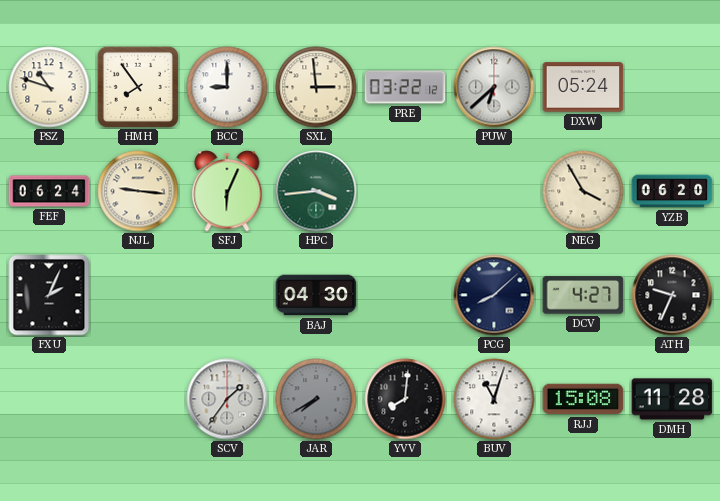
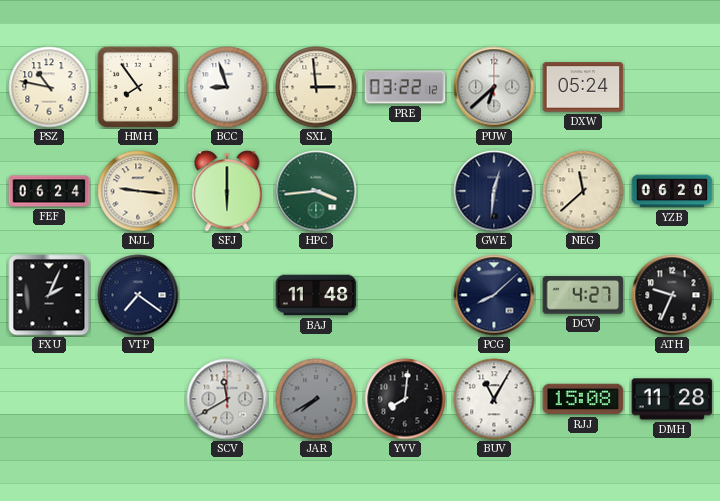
PSZ: 10:48 -> 10:47 (49, 87)
BCC: 9:00 -> 8:57 (227, 87)
SFJ: 6:04 -> 6:00 (227, 191)
GWE: none -> 12:31 (494, 191)
NEG: 3:55 -> 11:38 (583, 191)
VTP: none -> 7:21 (138, 295)
BAJ: 04:30 -> 11:48 (316, 295)
SCV: 1:36 -> 11:40 (227, 399)
BUV: 11:03 -> 11:05 (494, 399)
